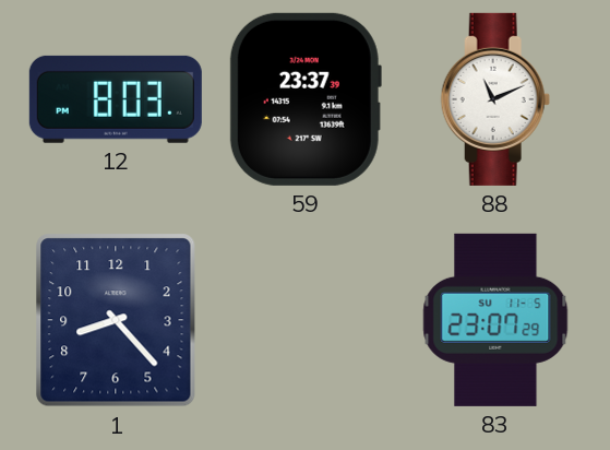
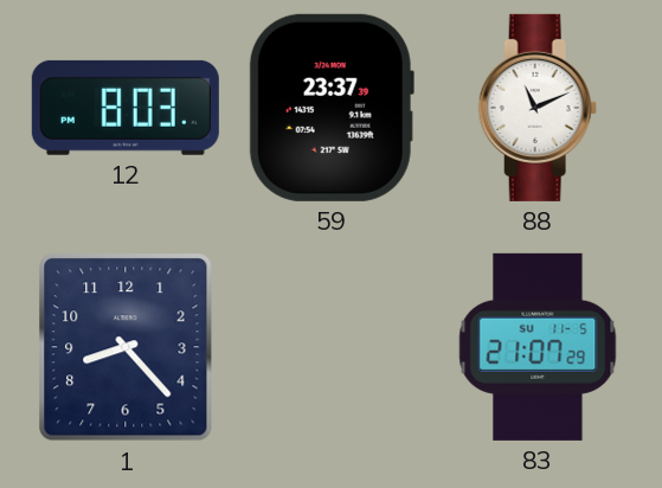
83: 23:07 -> 21:07 (538, 347)
